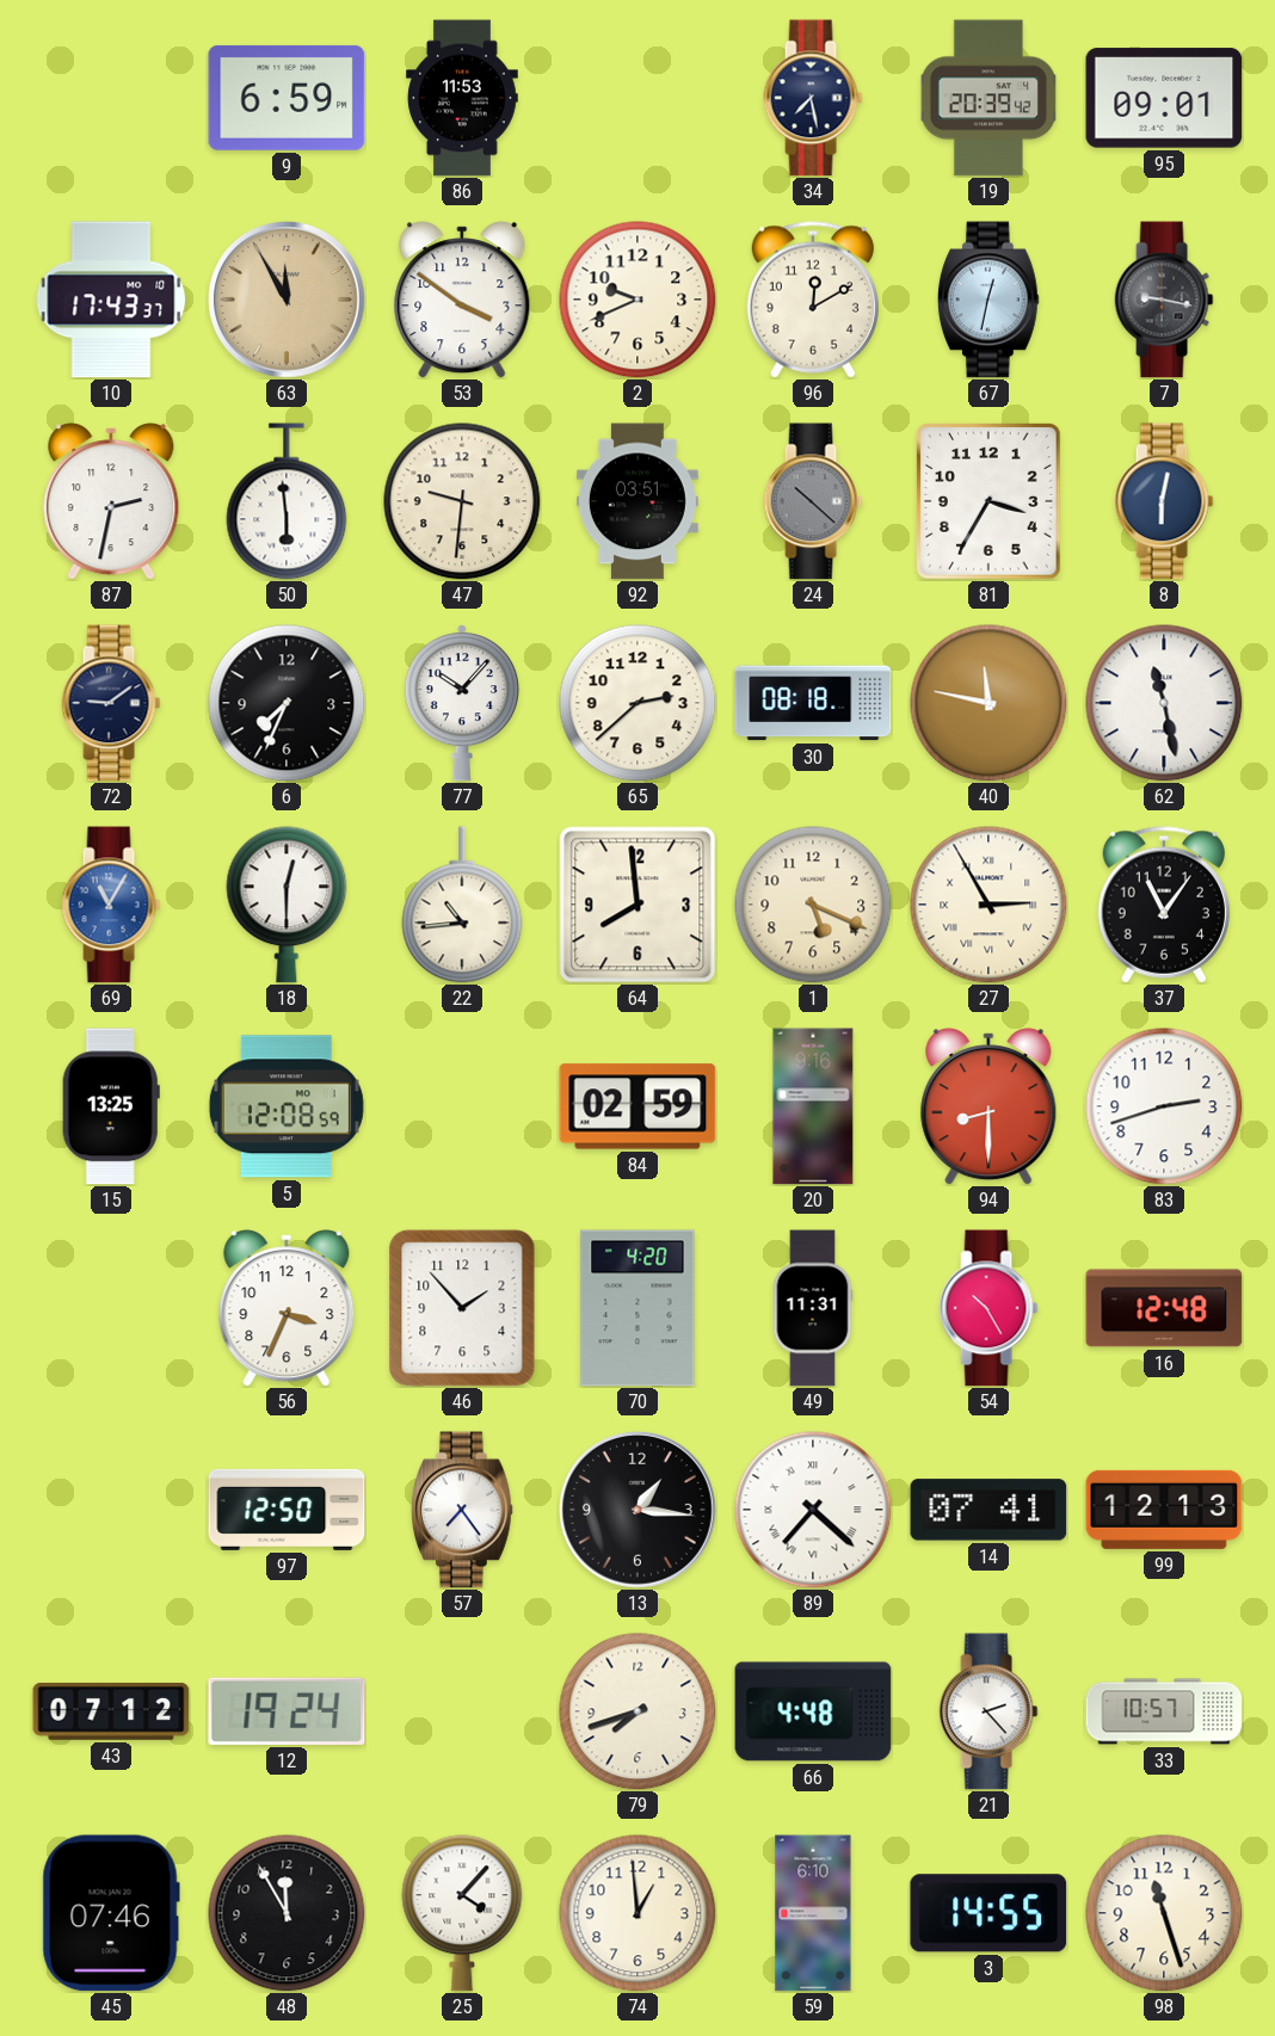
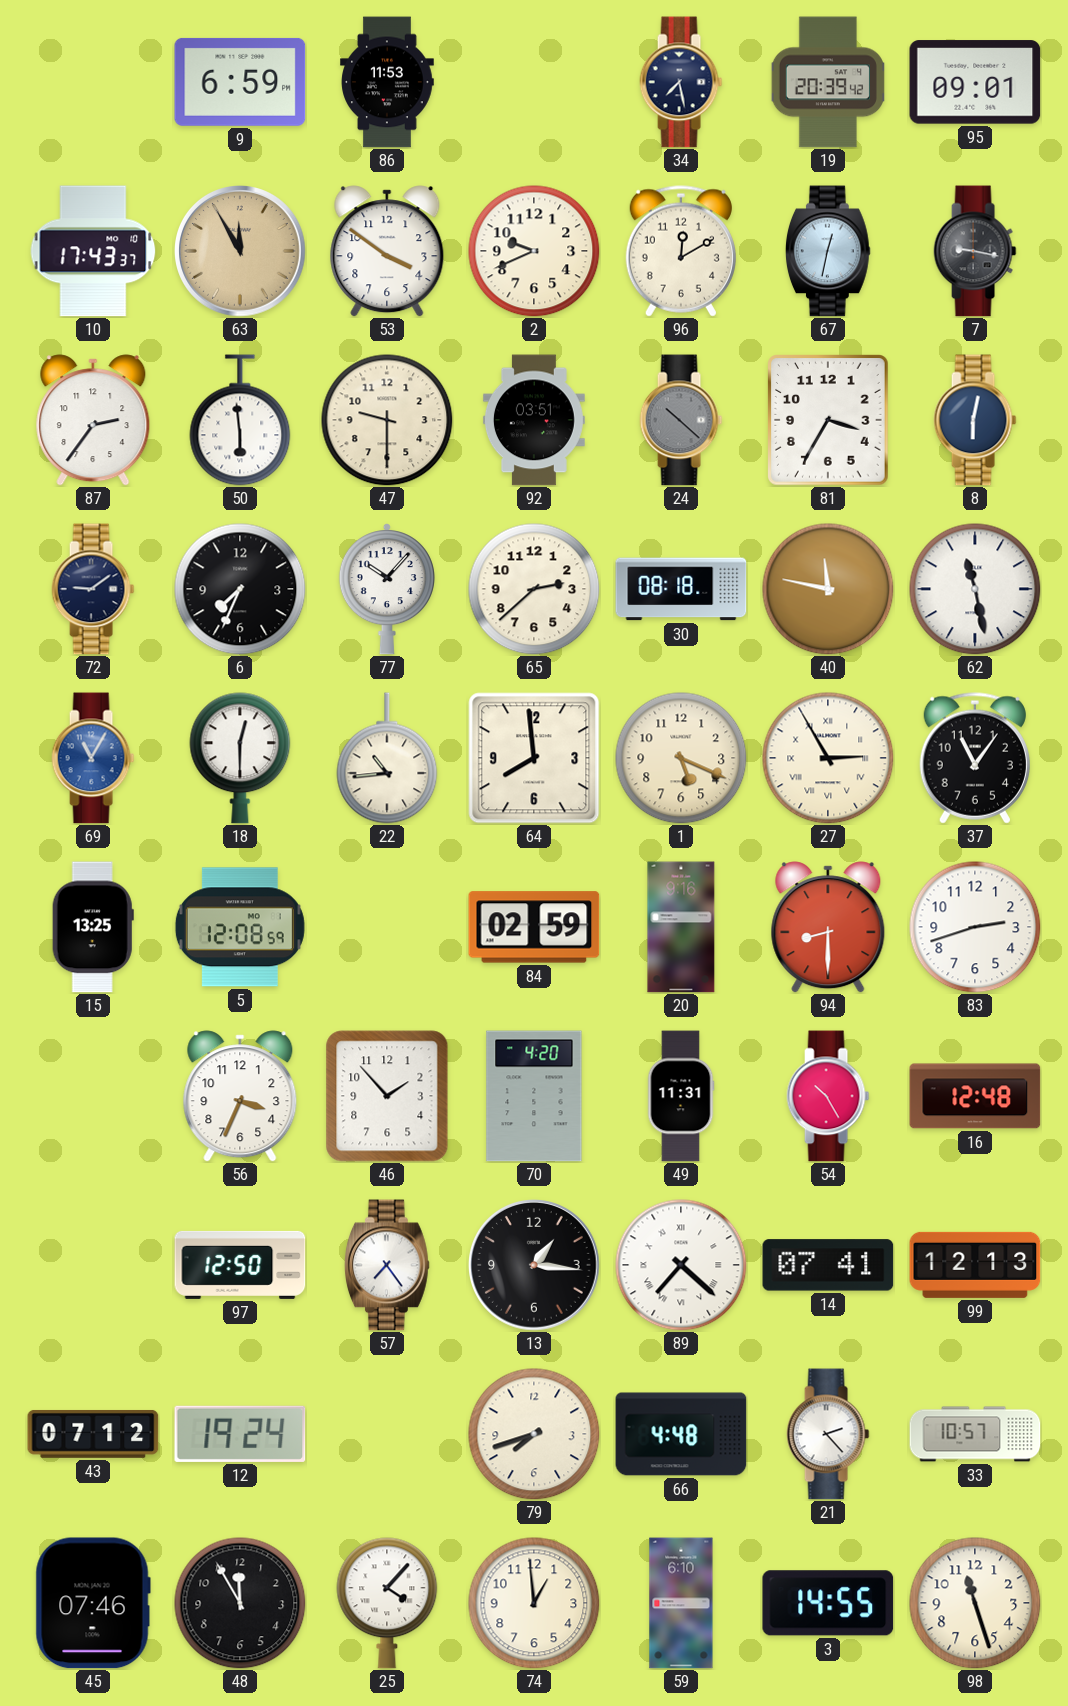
87: 2:32 -> 2:36 (93, 420)
47: 9:31 -> 9:30 (387, 420)
